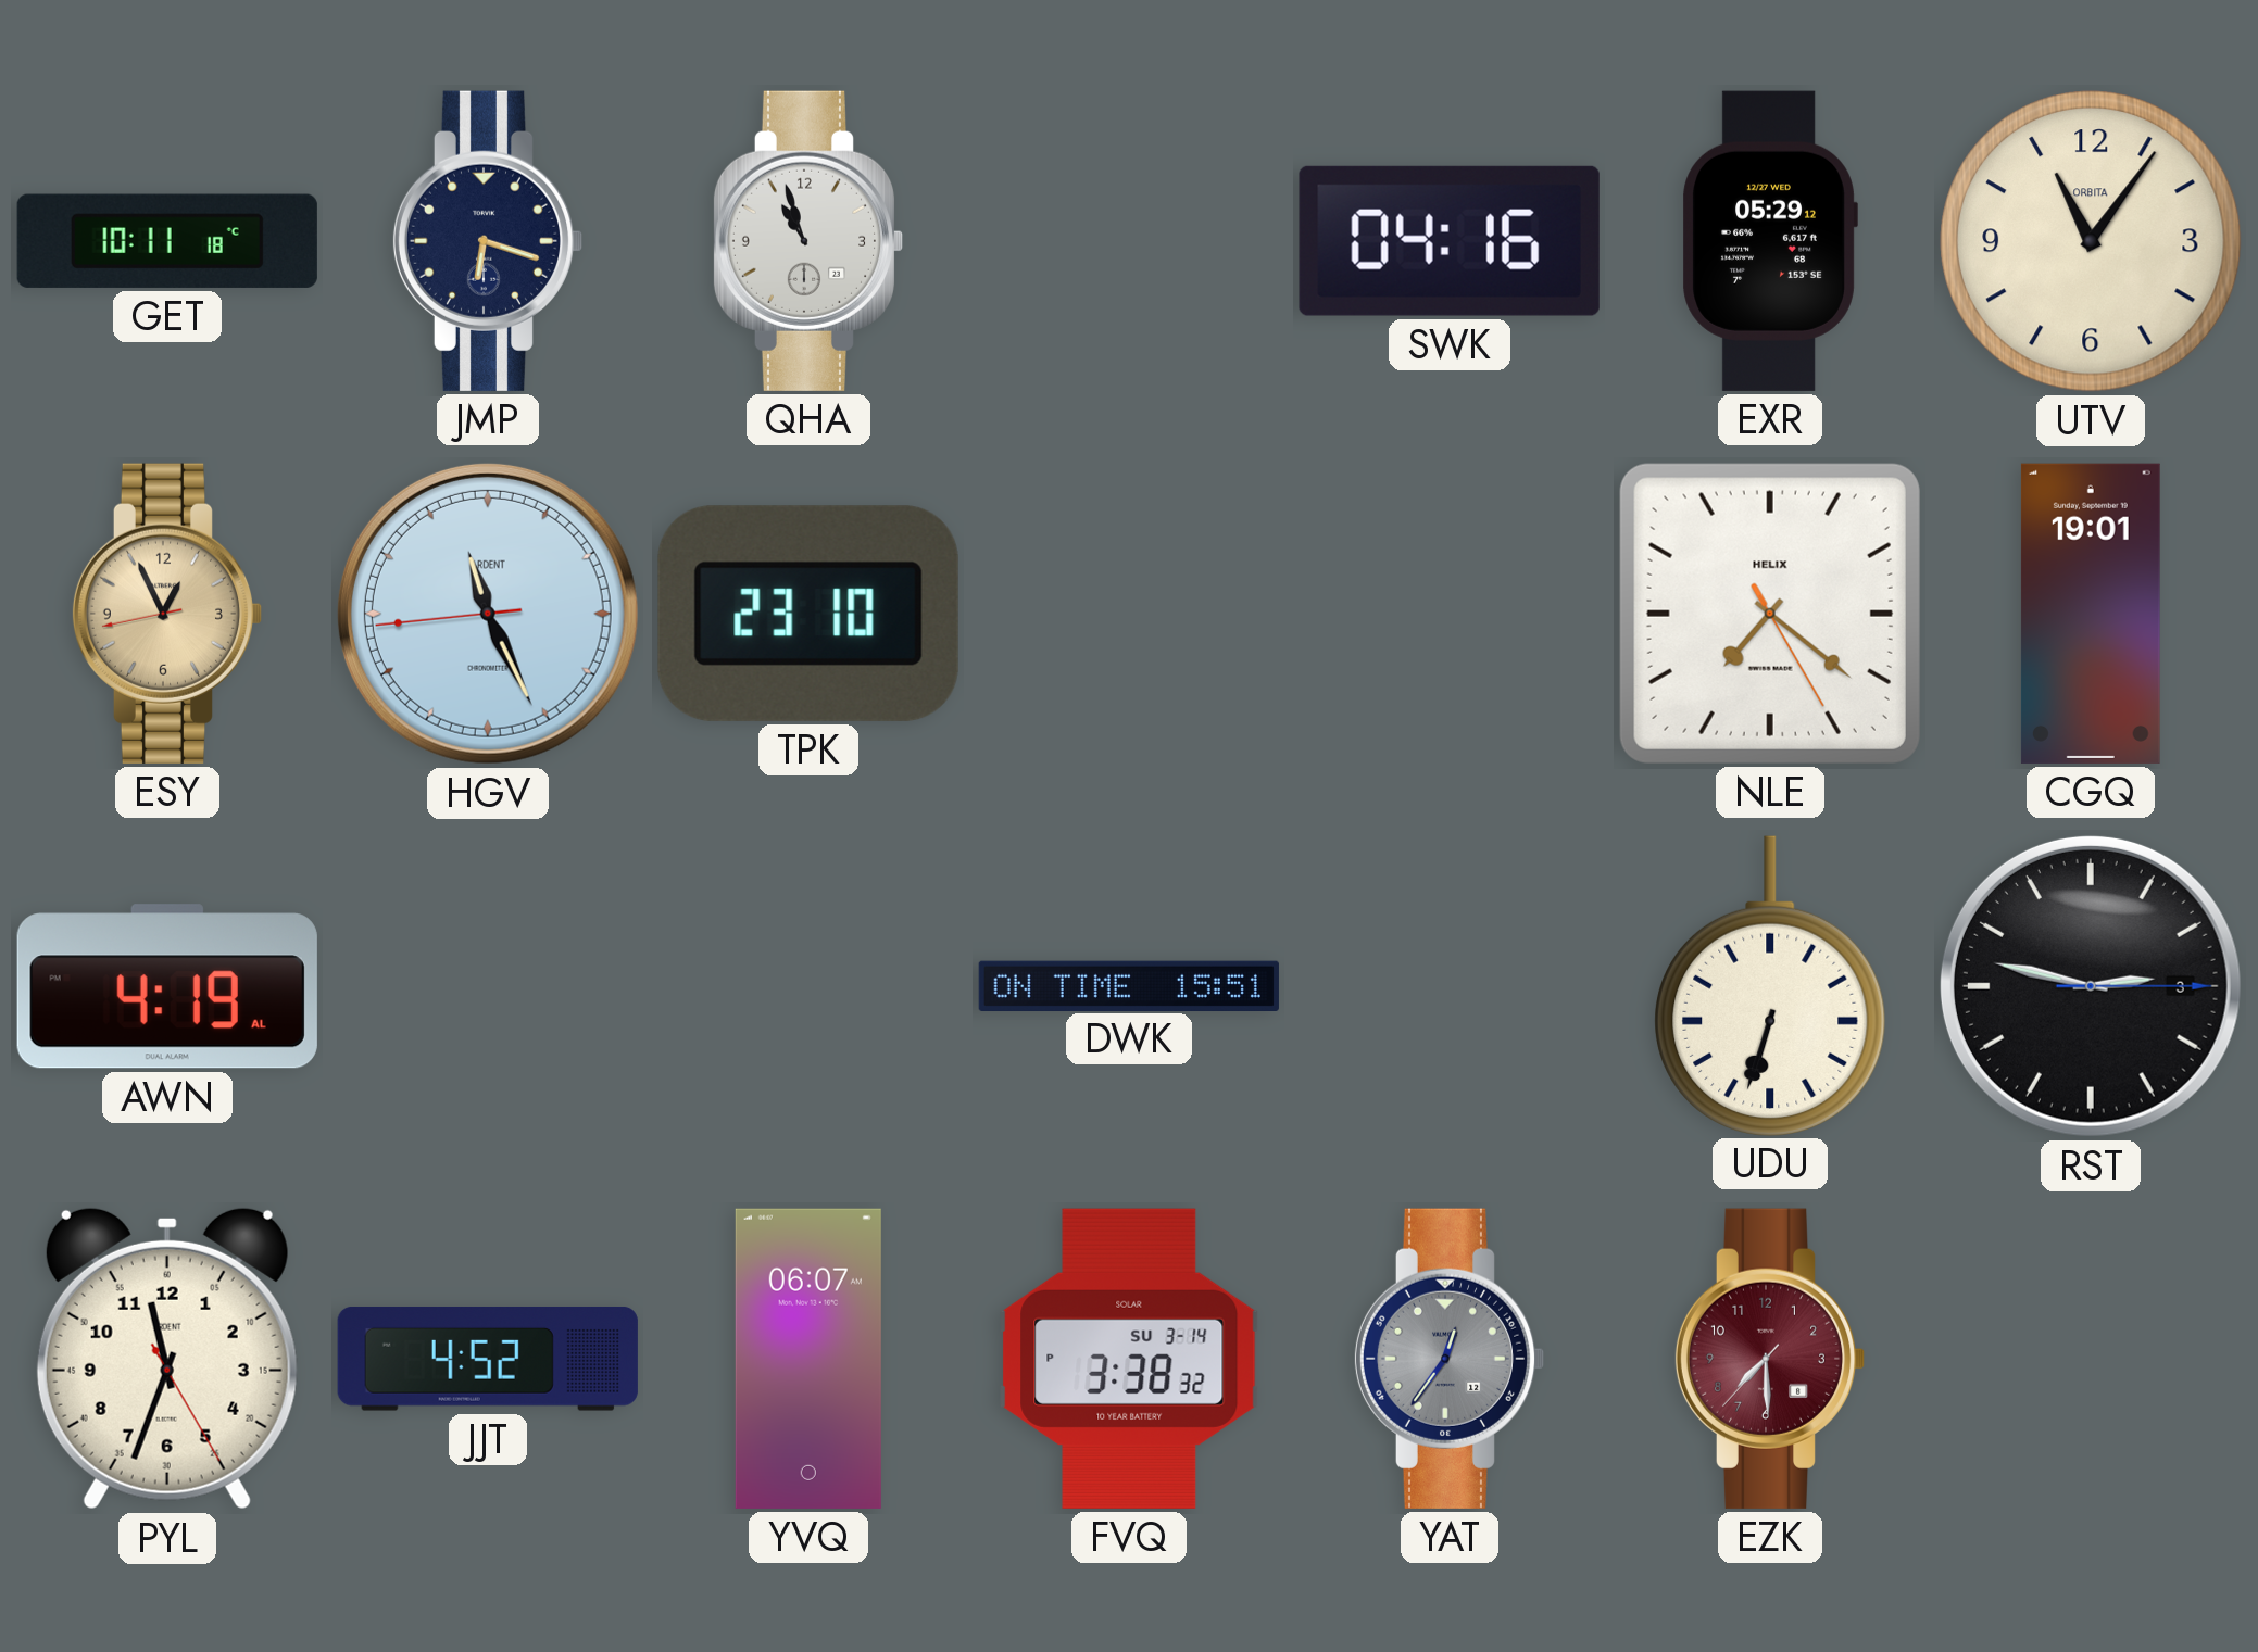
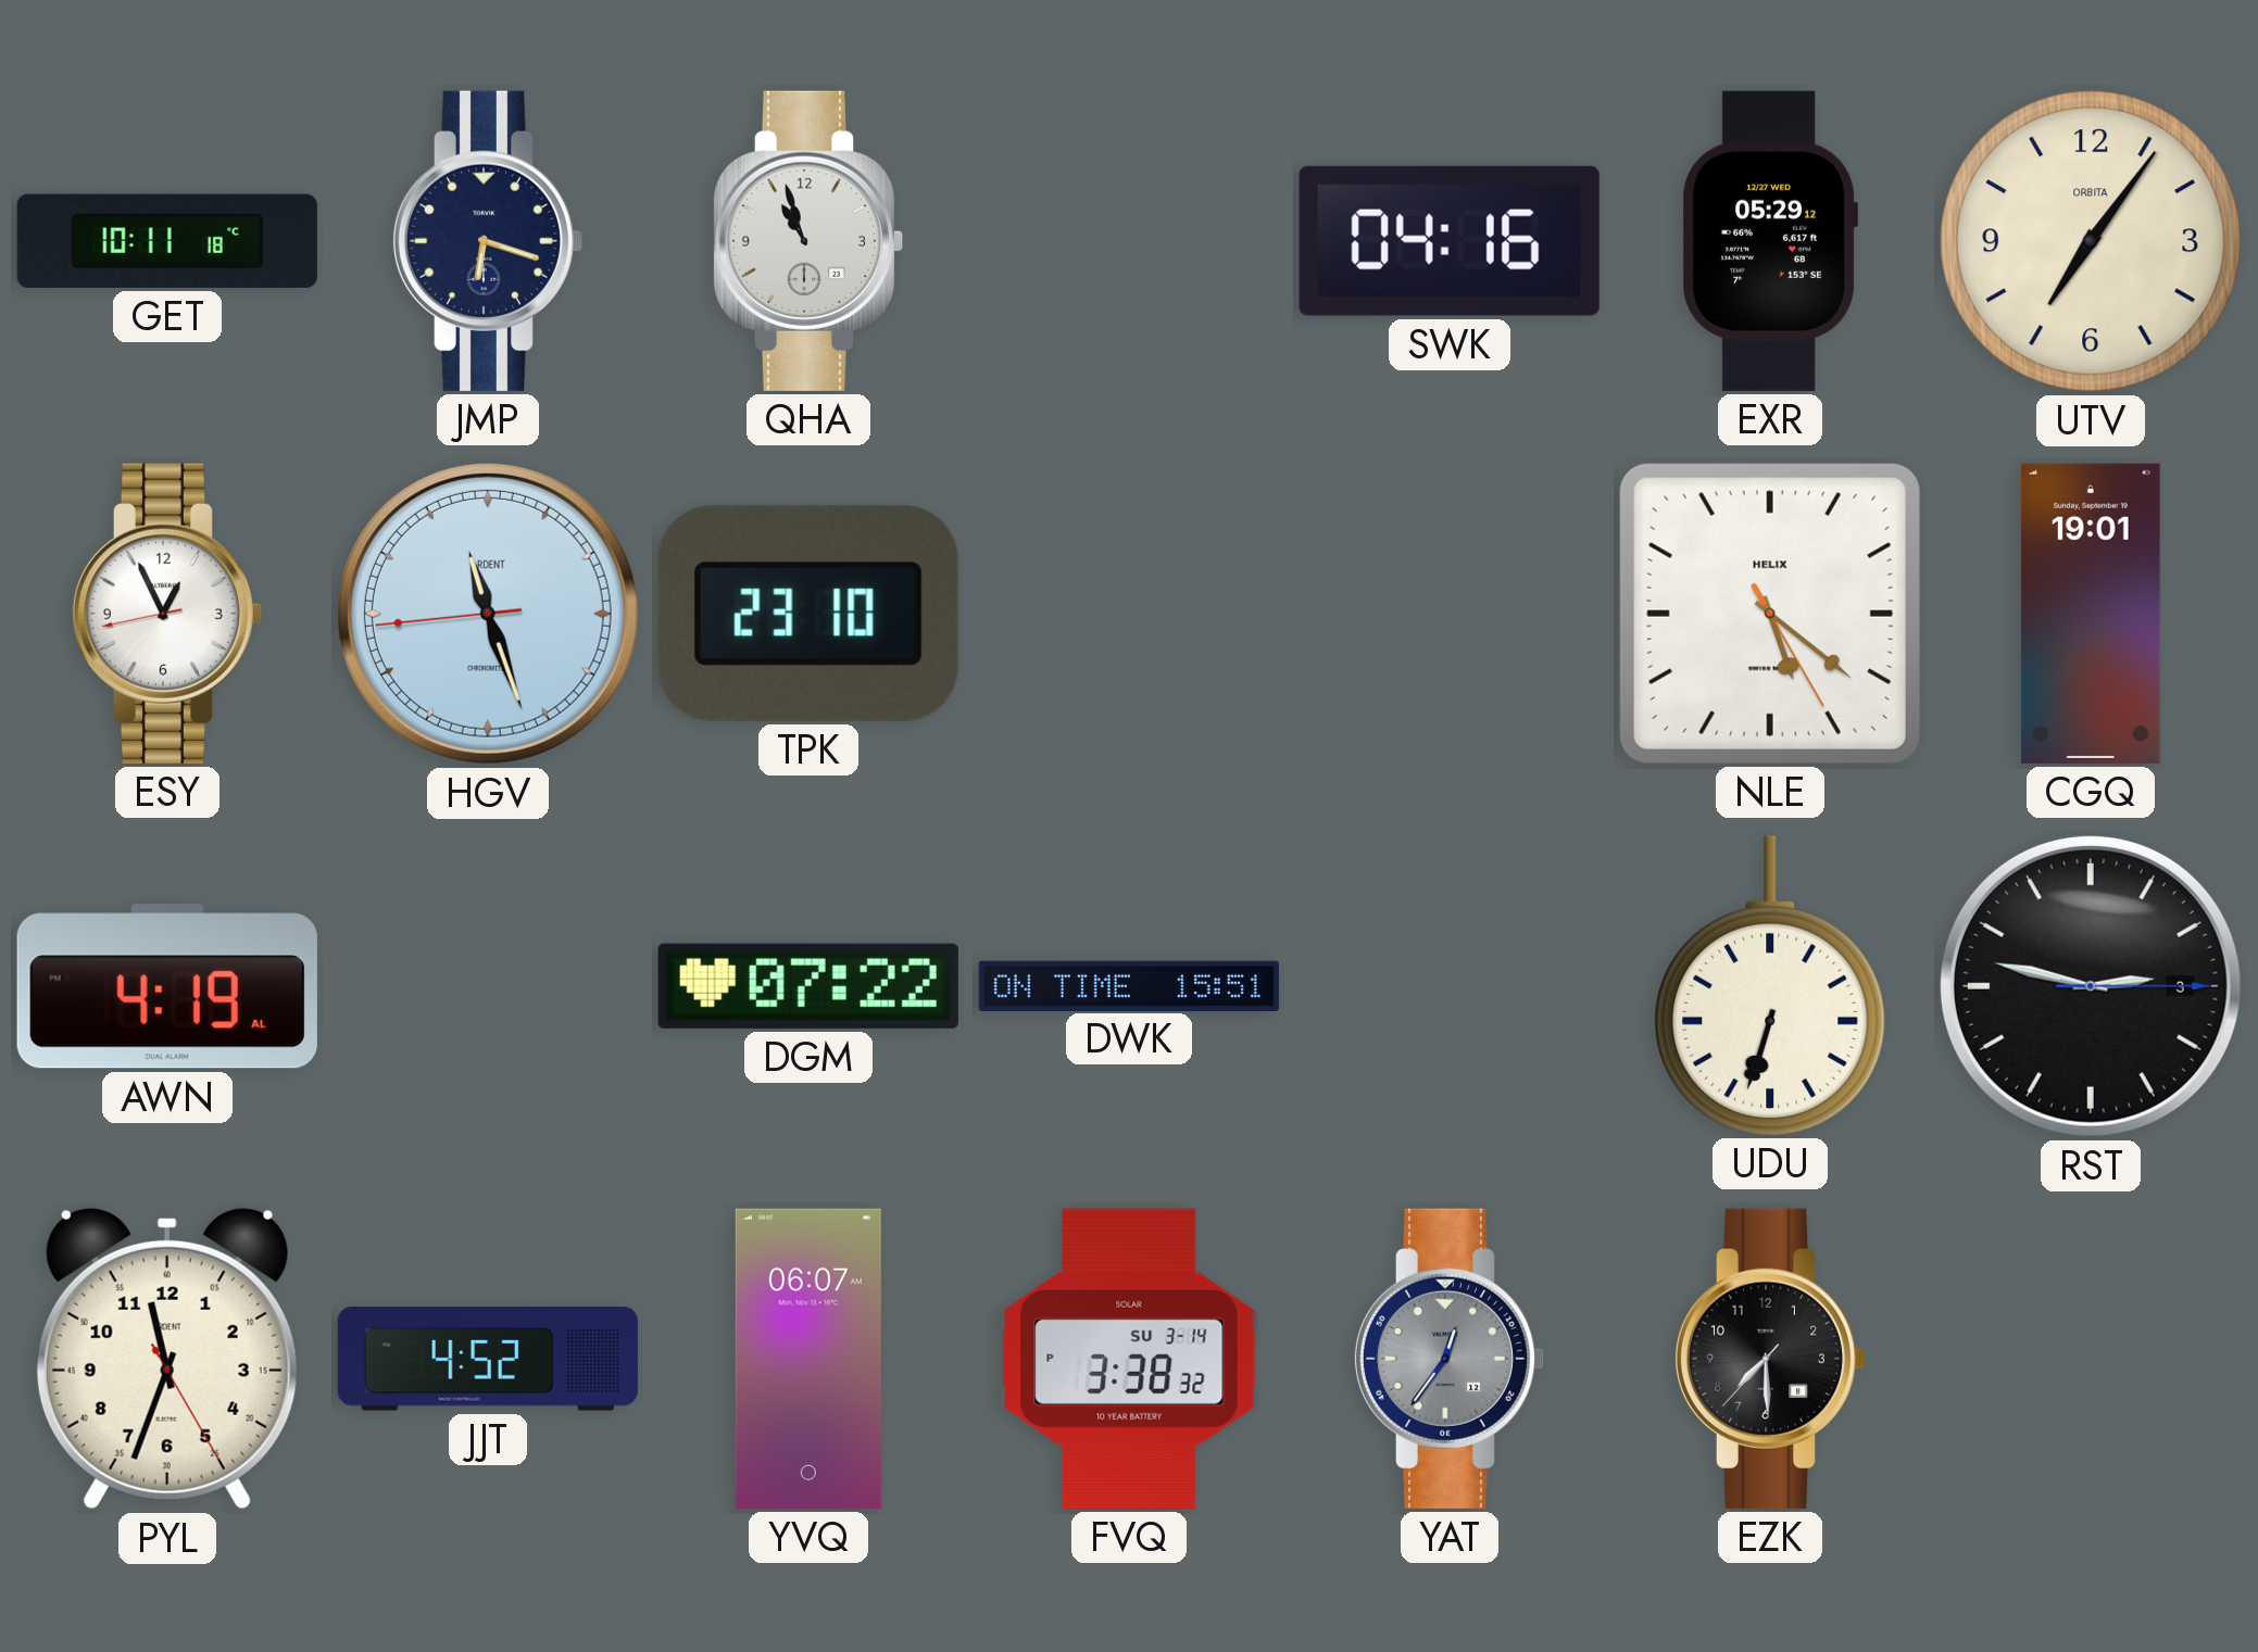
UTV: 11:06 -> 7:06 (2092, 242)
ESY dial: champagne -> white (167, 614)
HGV: 11:25 -> 11:26 (488, 614)
NLE: 7:21 -> 5:21 (1770, 614)
DGM: none -> 07:22 (808, 986)
EZK dial: burgundy -> black (1770, 1359)
